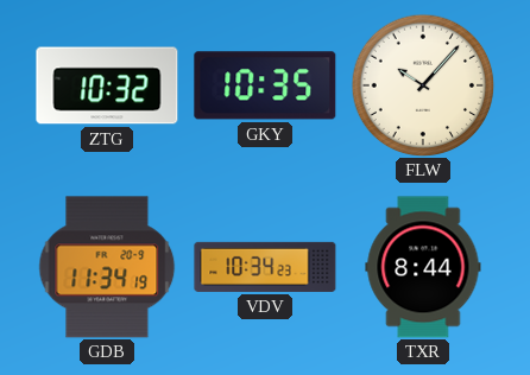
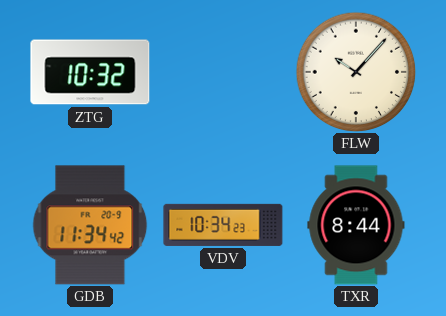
GKY: 10:35 -> none (265, 85)
GDB: 11:34:19 -> 11:34:42 (90, 225)
